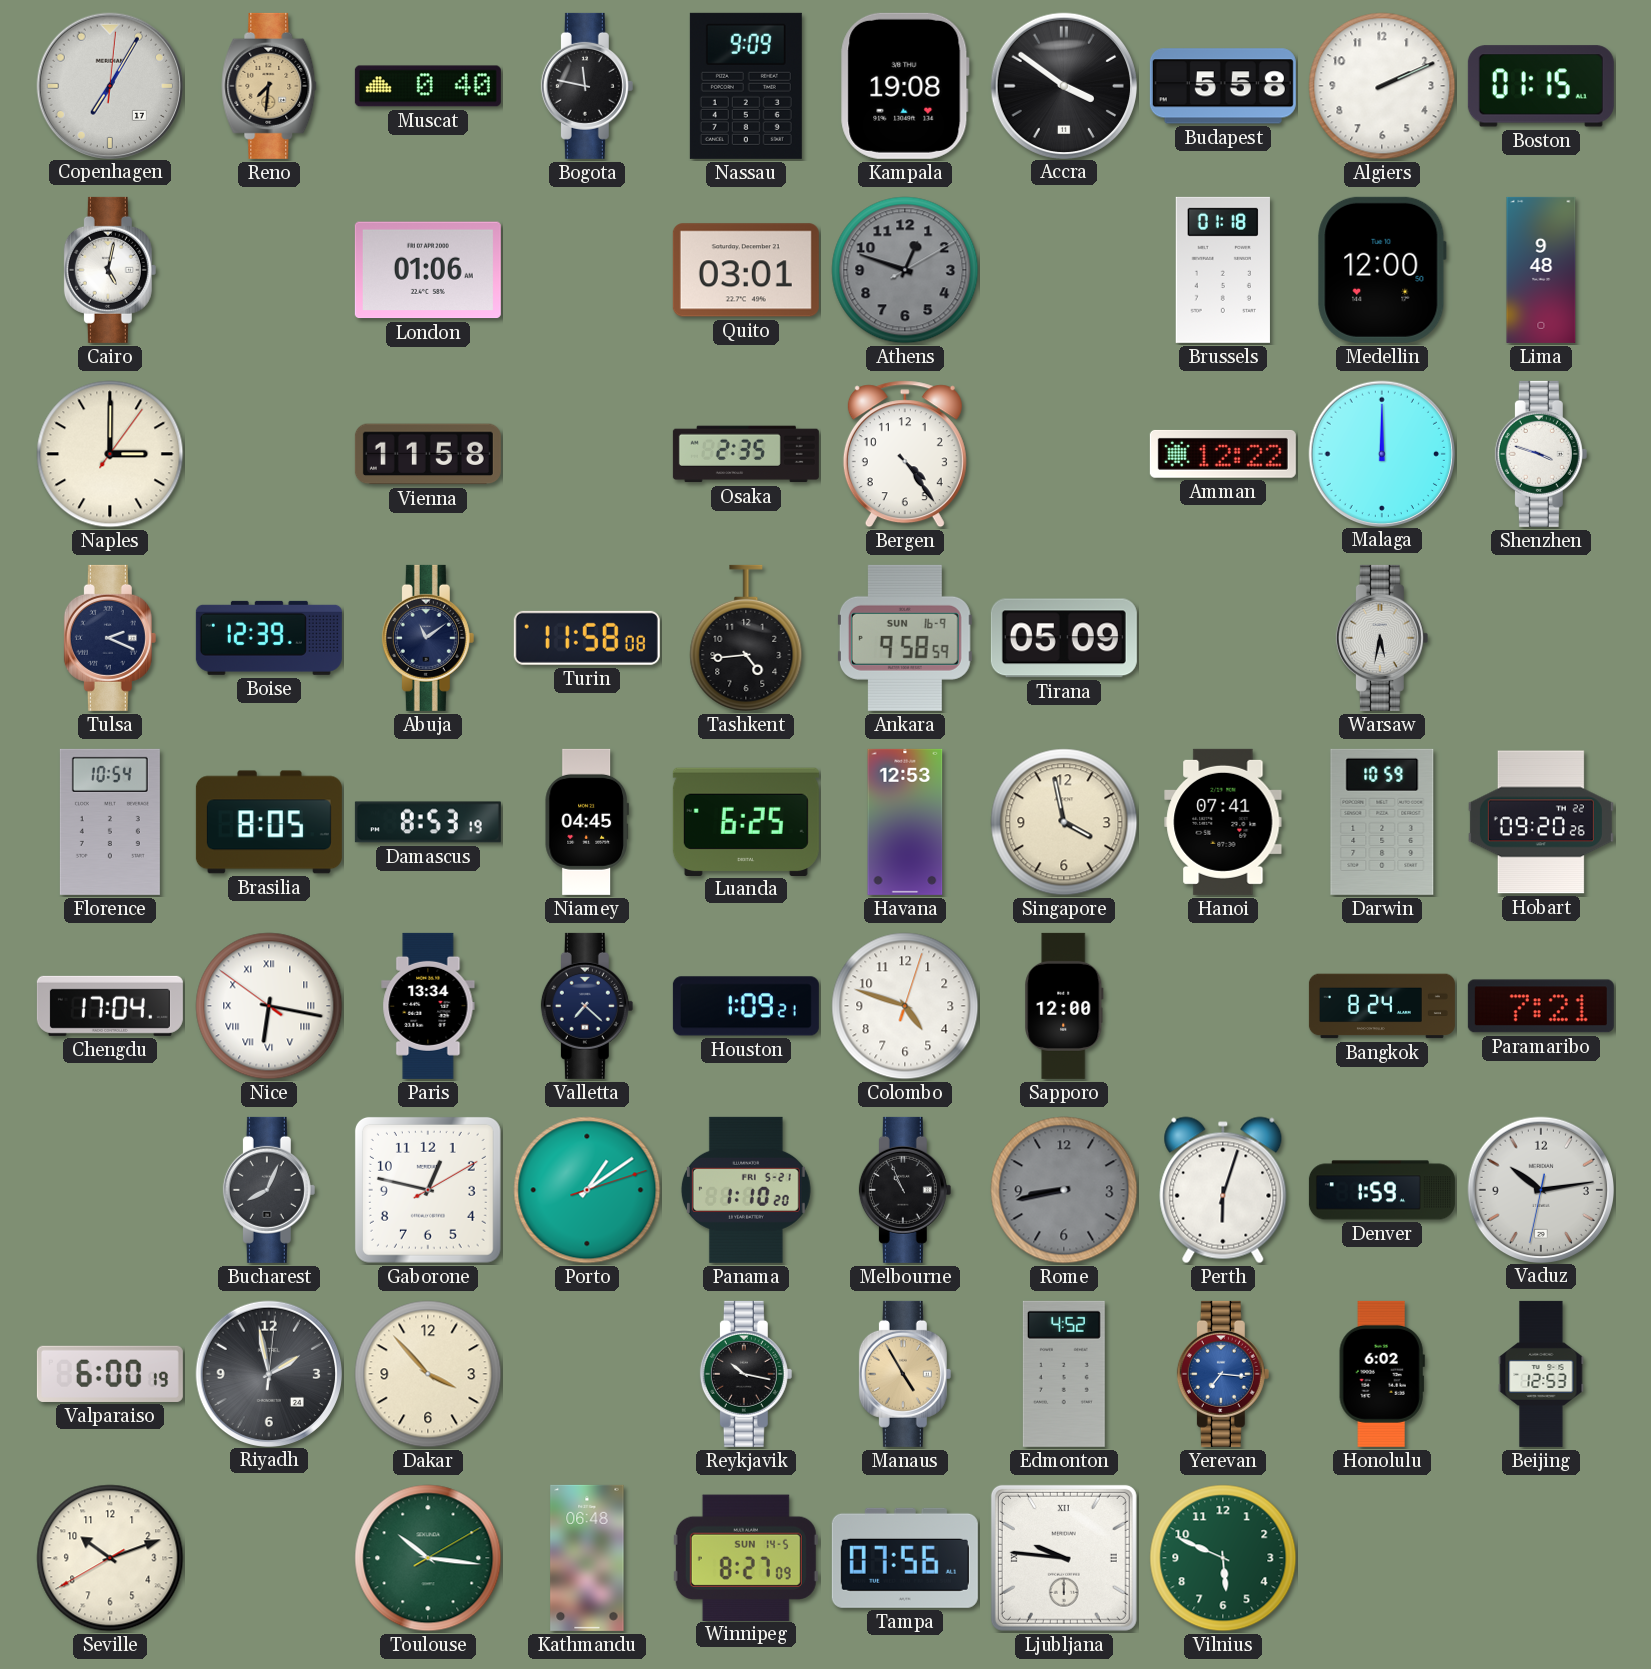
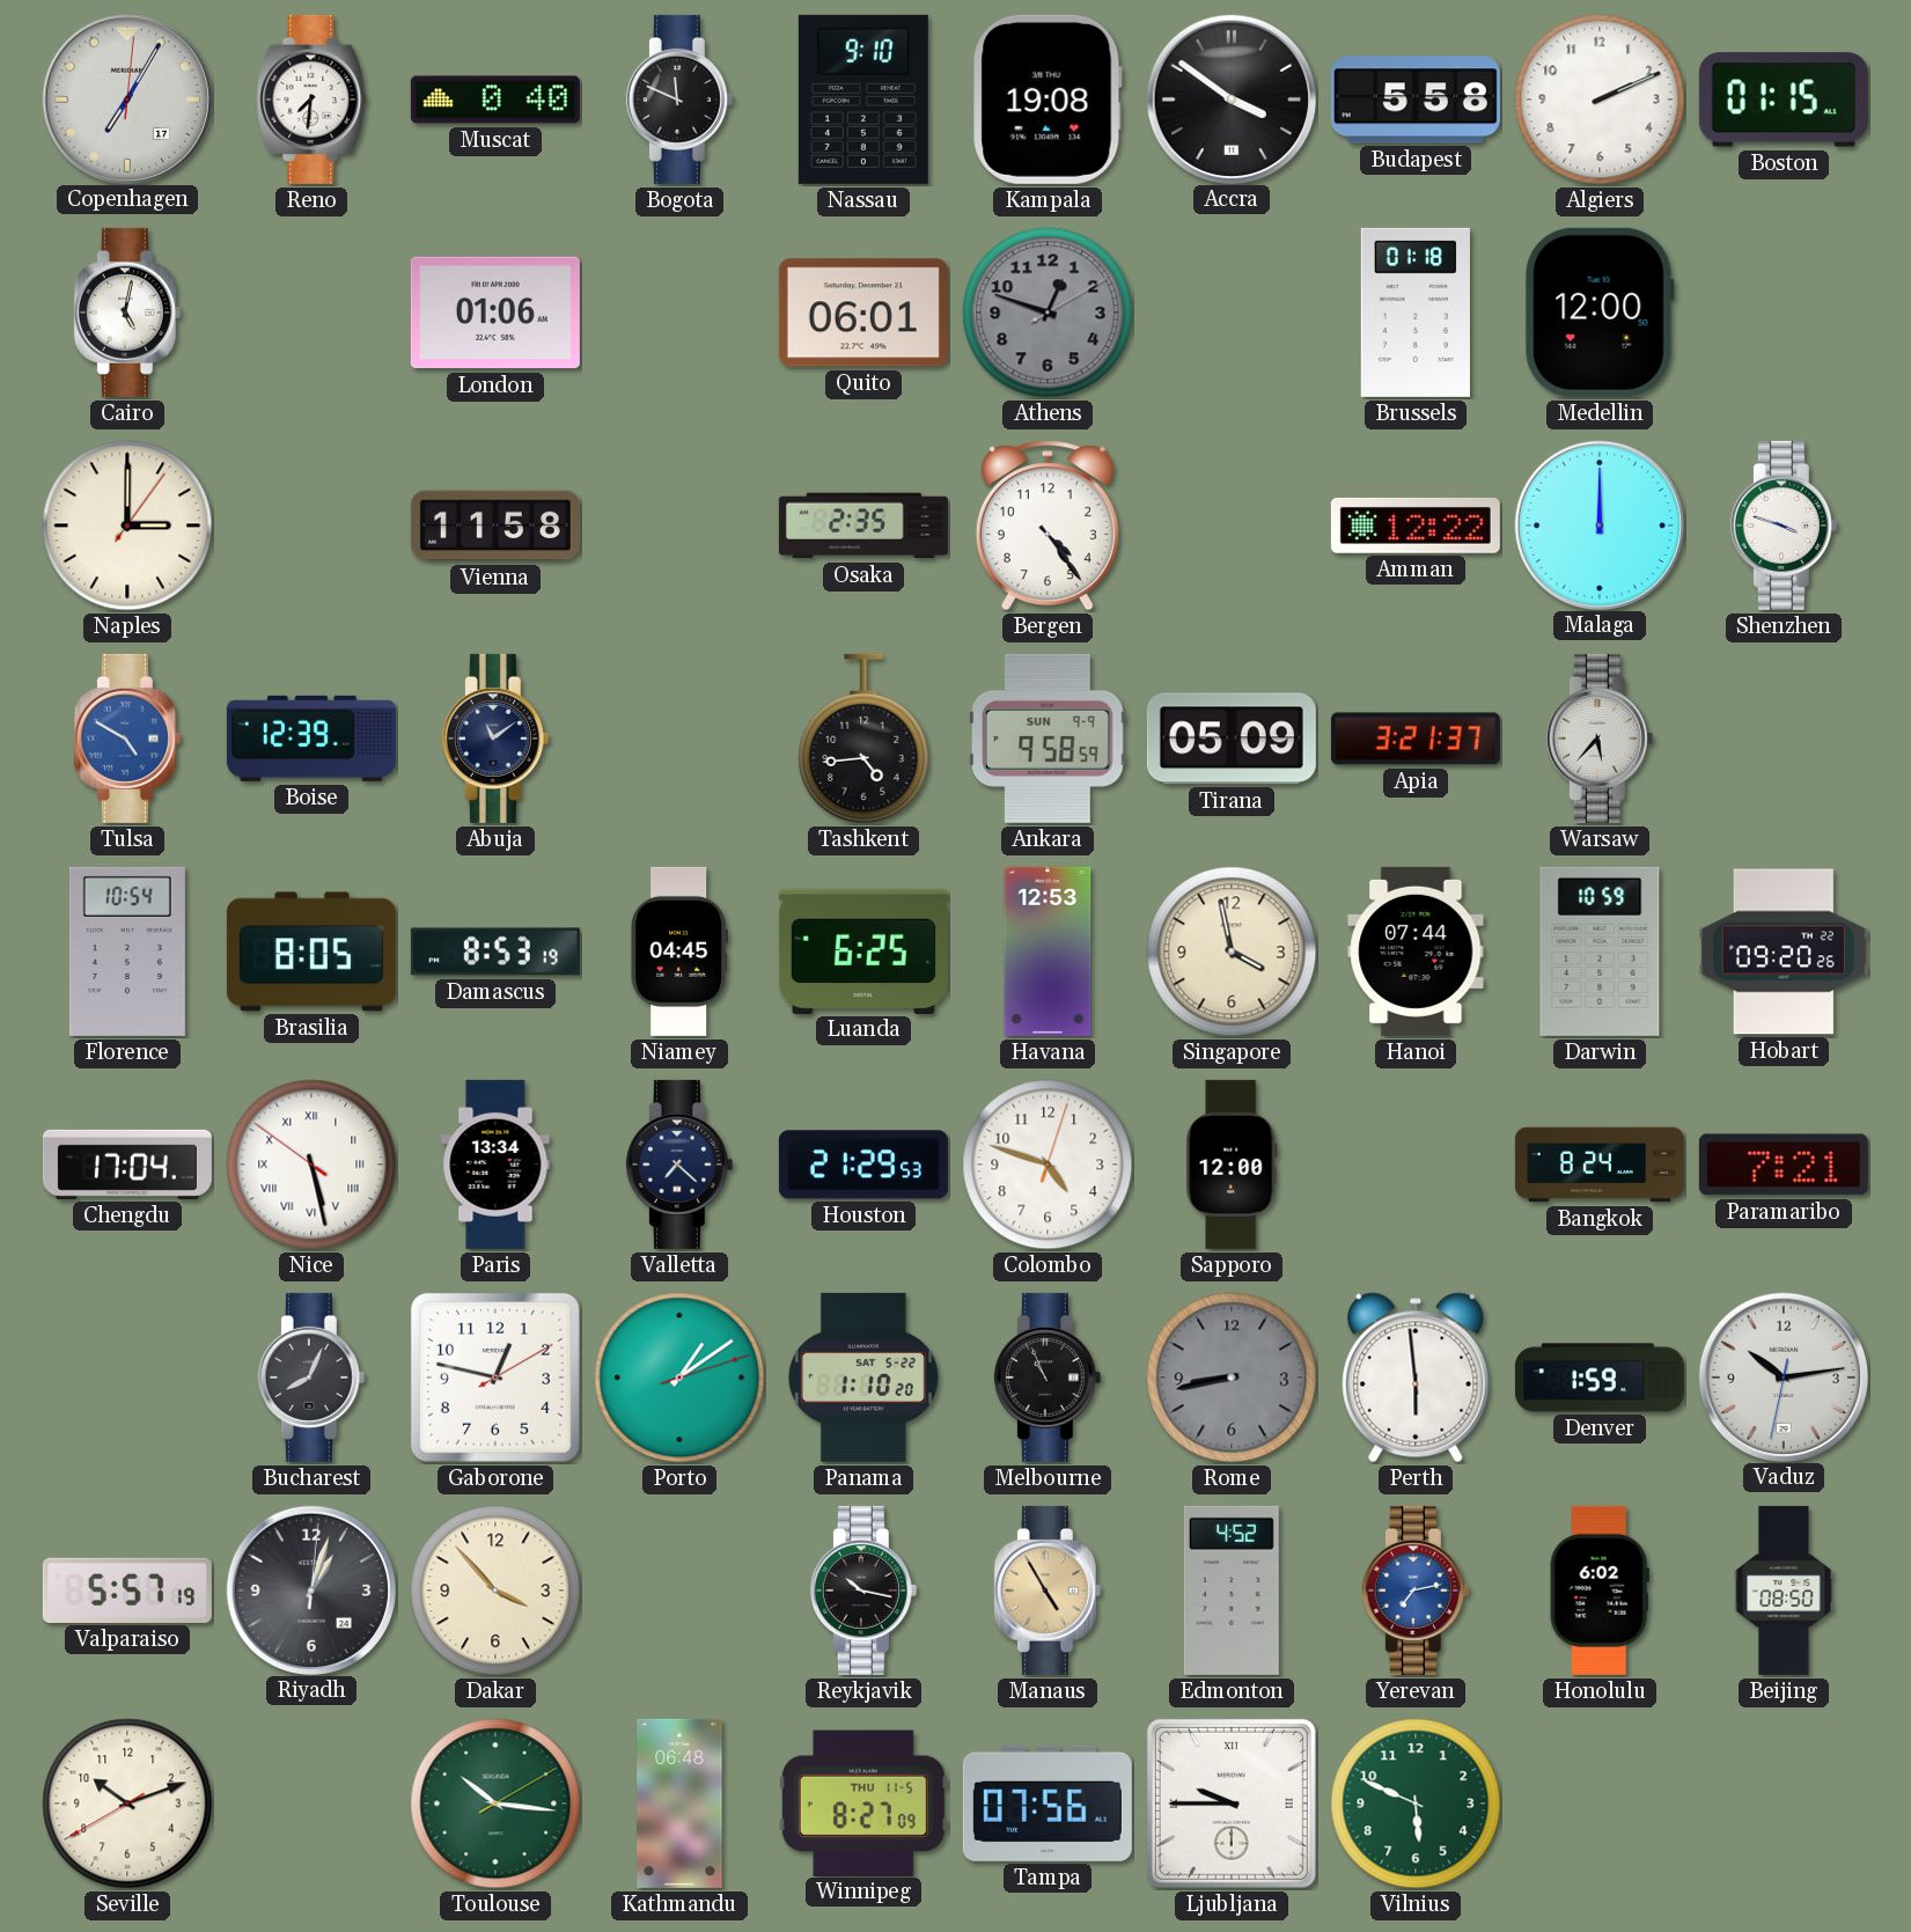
Reno dial: champagne -> white (311, 100)
Bogota: 11:47 -> 11:49 (679, 100)
Nassau: 9:09 -> 9:10 (863, 100)
Quito: 03:01 -> 06:01 (863, 313)
Lima: 9:48 -> none (1541, 270)
Tulsa: 2:19 -> 4:50 (127, 739)
Tulsa dial: navy -> blue (127, 739)
Turin: 11:58 -> none (587, 638)
Ankara date: SUN 16-9 -> SUN 9-9 (1048, 739)
Apia: none -> 3:21 (1416, 739)
Warsaw: 5:32 -> 5:37 (1600, 739)
Hanoi: 07:41 -> 07:44 (1416, 952)
Nice: 6:16 -> 5:27 (311, 1165)
Houston: 1:09 -> 21:29 (863, 1165)
Panama date: FRI 5-21 -> SAT 5-22 (863, 1378)
Perth: 6:03 -> 5:59 (1416, 1378)
Valparaiso: 6:00 -> 5:57 (127, 1591)
Riyadh: 1:58 -> 1:03 (310, 1589)
Yerevan: 7:16 -> 7:13 (1416, 1591)
Beijing: 12:53 -> 08:50 (1784, 1591)
Winnipeg date: SUN 14-5 -> THU 11-5 (863, 1802)
Ljubljana: 9:46 -> 9:45 (1232, 1804)
